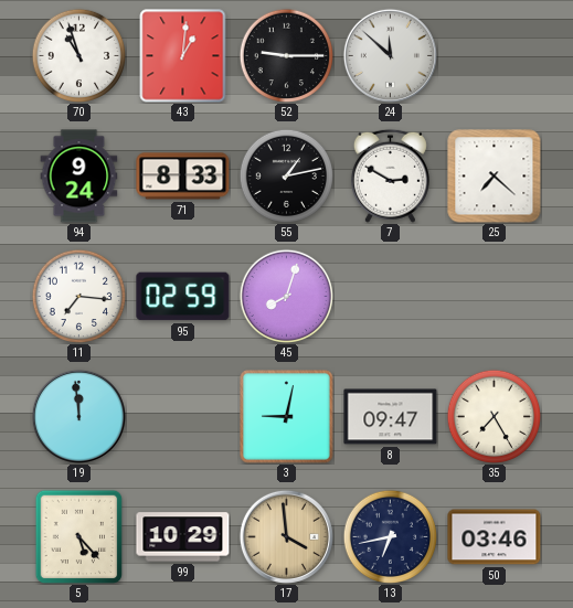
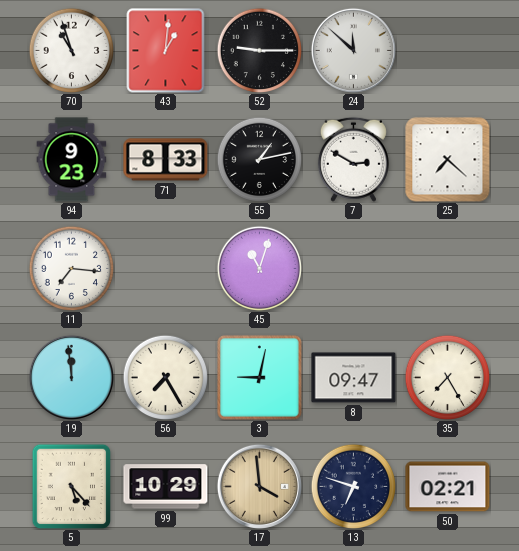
94: 9:24 -> 9:23 (72, 160)
95: 02:59 -> none (183, 297)
45: 8:03 -> 11:03 (259, 268)
56: none -> 7:25 (165, 377)
13: 6:43 -> 6:48 (353, 486)
50: 03:46 -> 02:21 (448, 487)
